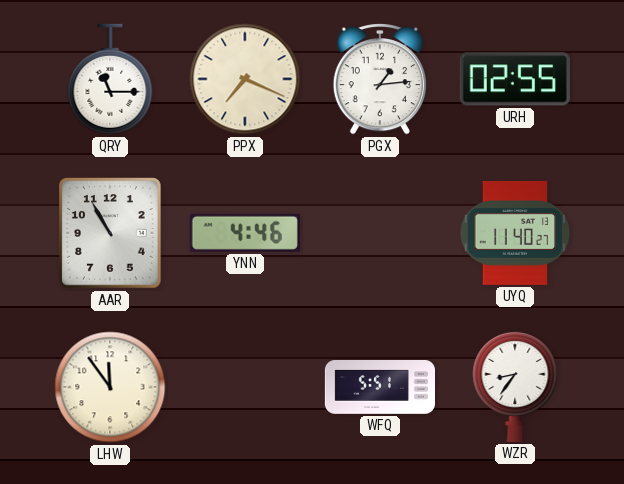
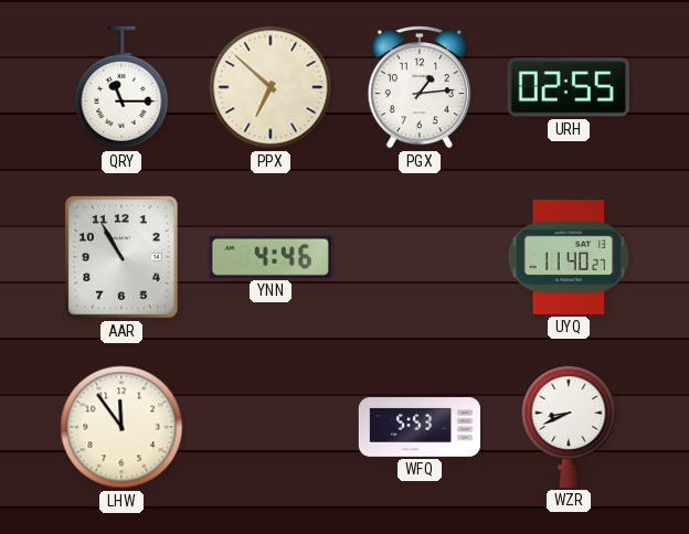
PPX: 7:19 -> 6:52 (271, 87)
WFQ: 5:51 -> 5:53 (418, 427)
WZR: 8:36 -> 8:41 (569, 426)
